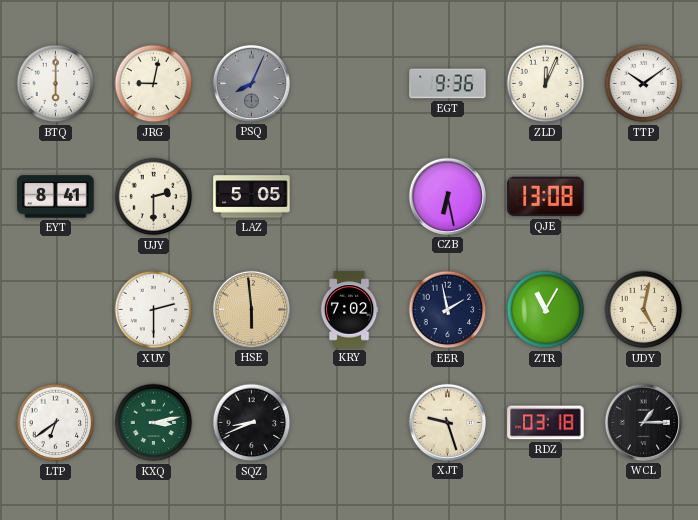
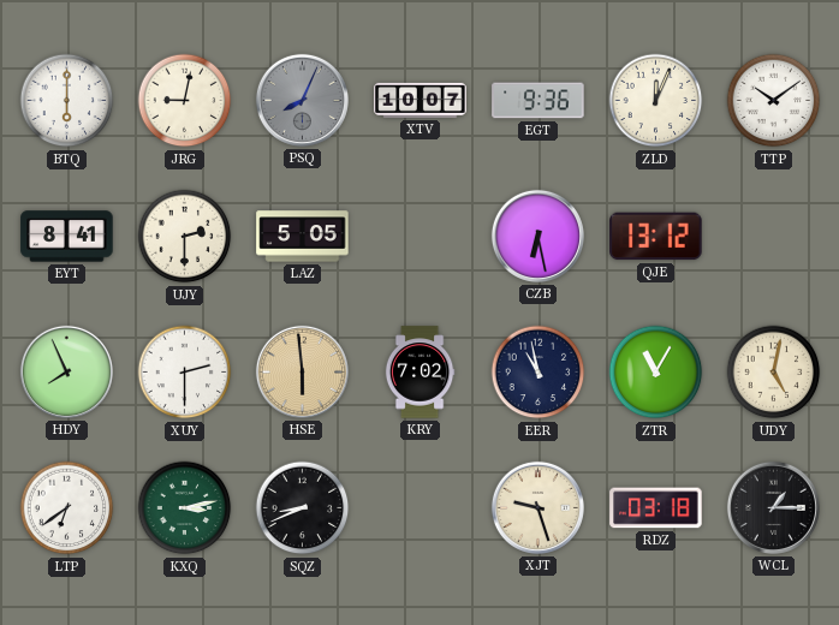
XTV: none -> 10:07 (421, 100)
QJE: 13:08 -> 13:12 (656, 237)
HDY: none -> 7:56 (66, 371)
EER: 1:58 -> 10:58 (538, 373)
